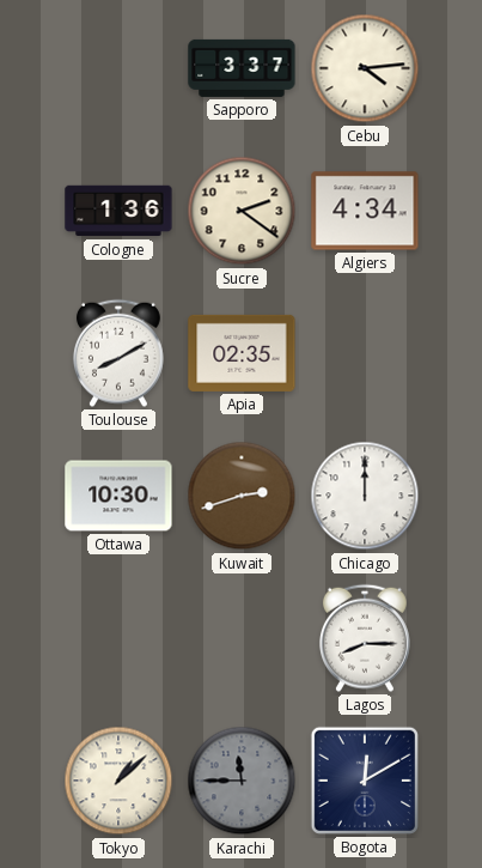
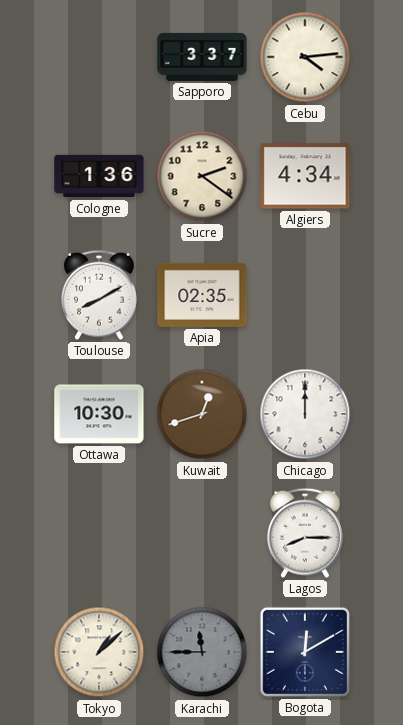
Kuwait: 2:42 -> 12:42 (202, 414)
